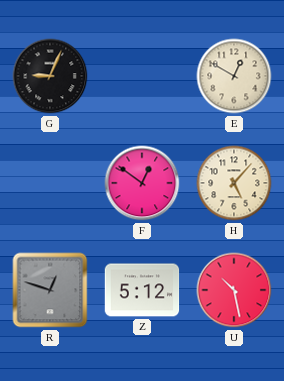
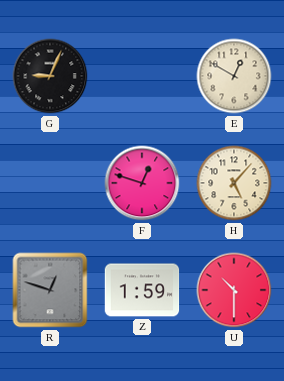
F: 12:51 -> 12:48 (142, 183)
Z: 5:12 -> 1:59 (142, 290)
U: 10:28 -> 10:30 (234, 290)
